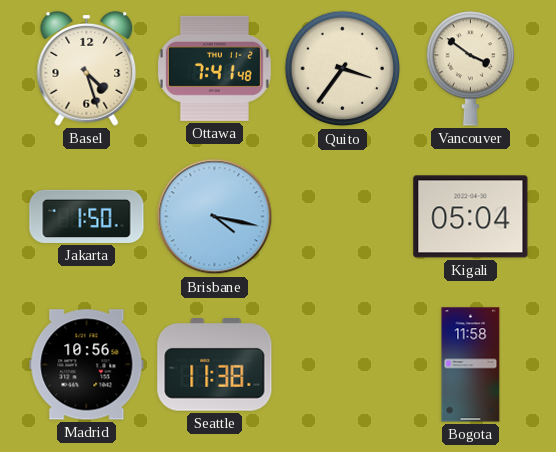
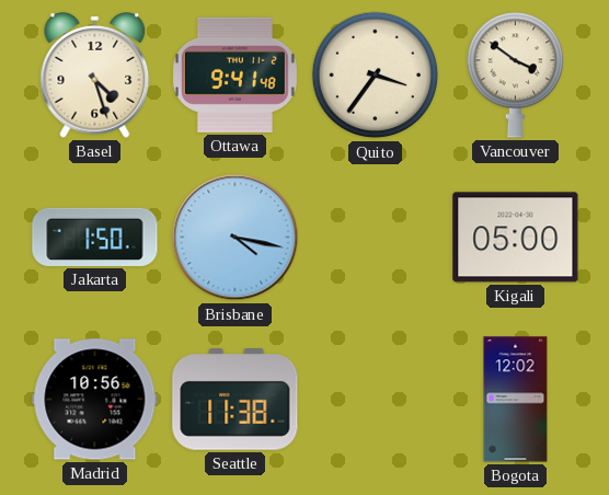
Ottawa: 7:41 -> 9:41 (234, 74)
Kigali: 05:04 -> 05:00 (516, 238)
Bogota: 11:58 -> 12:02 (516, 400)
